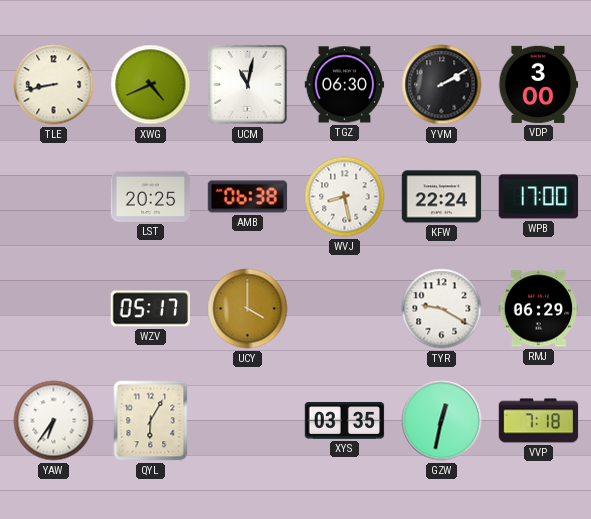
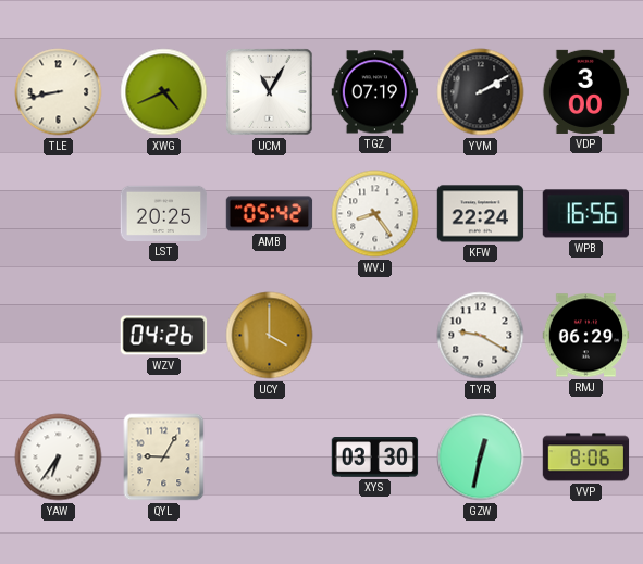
UCM: 11:02 -> 11:05 (270, 92)
TGZ: 06:30 -> 07:19 (375, 92)
AMB: 06:38 -> 05:42 (270, 214)
WVJ: 8:28 -> 8:24 (375, 214)
WPB: 17:00 -> 16:56 (586, 214)
WZV: 05:17 -> 04:26 (164, 336)
QYL: 6:05 -> 9:05 (164, 458)
XYS: 03:35 -> 03:30 (375, 458)
VVP: 7:18 -> 8:06 (586, 458)
